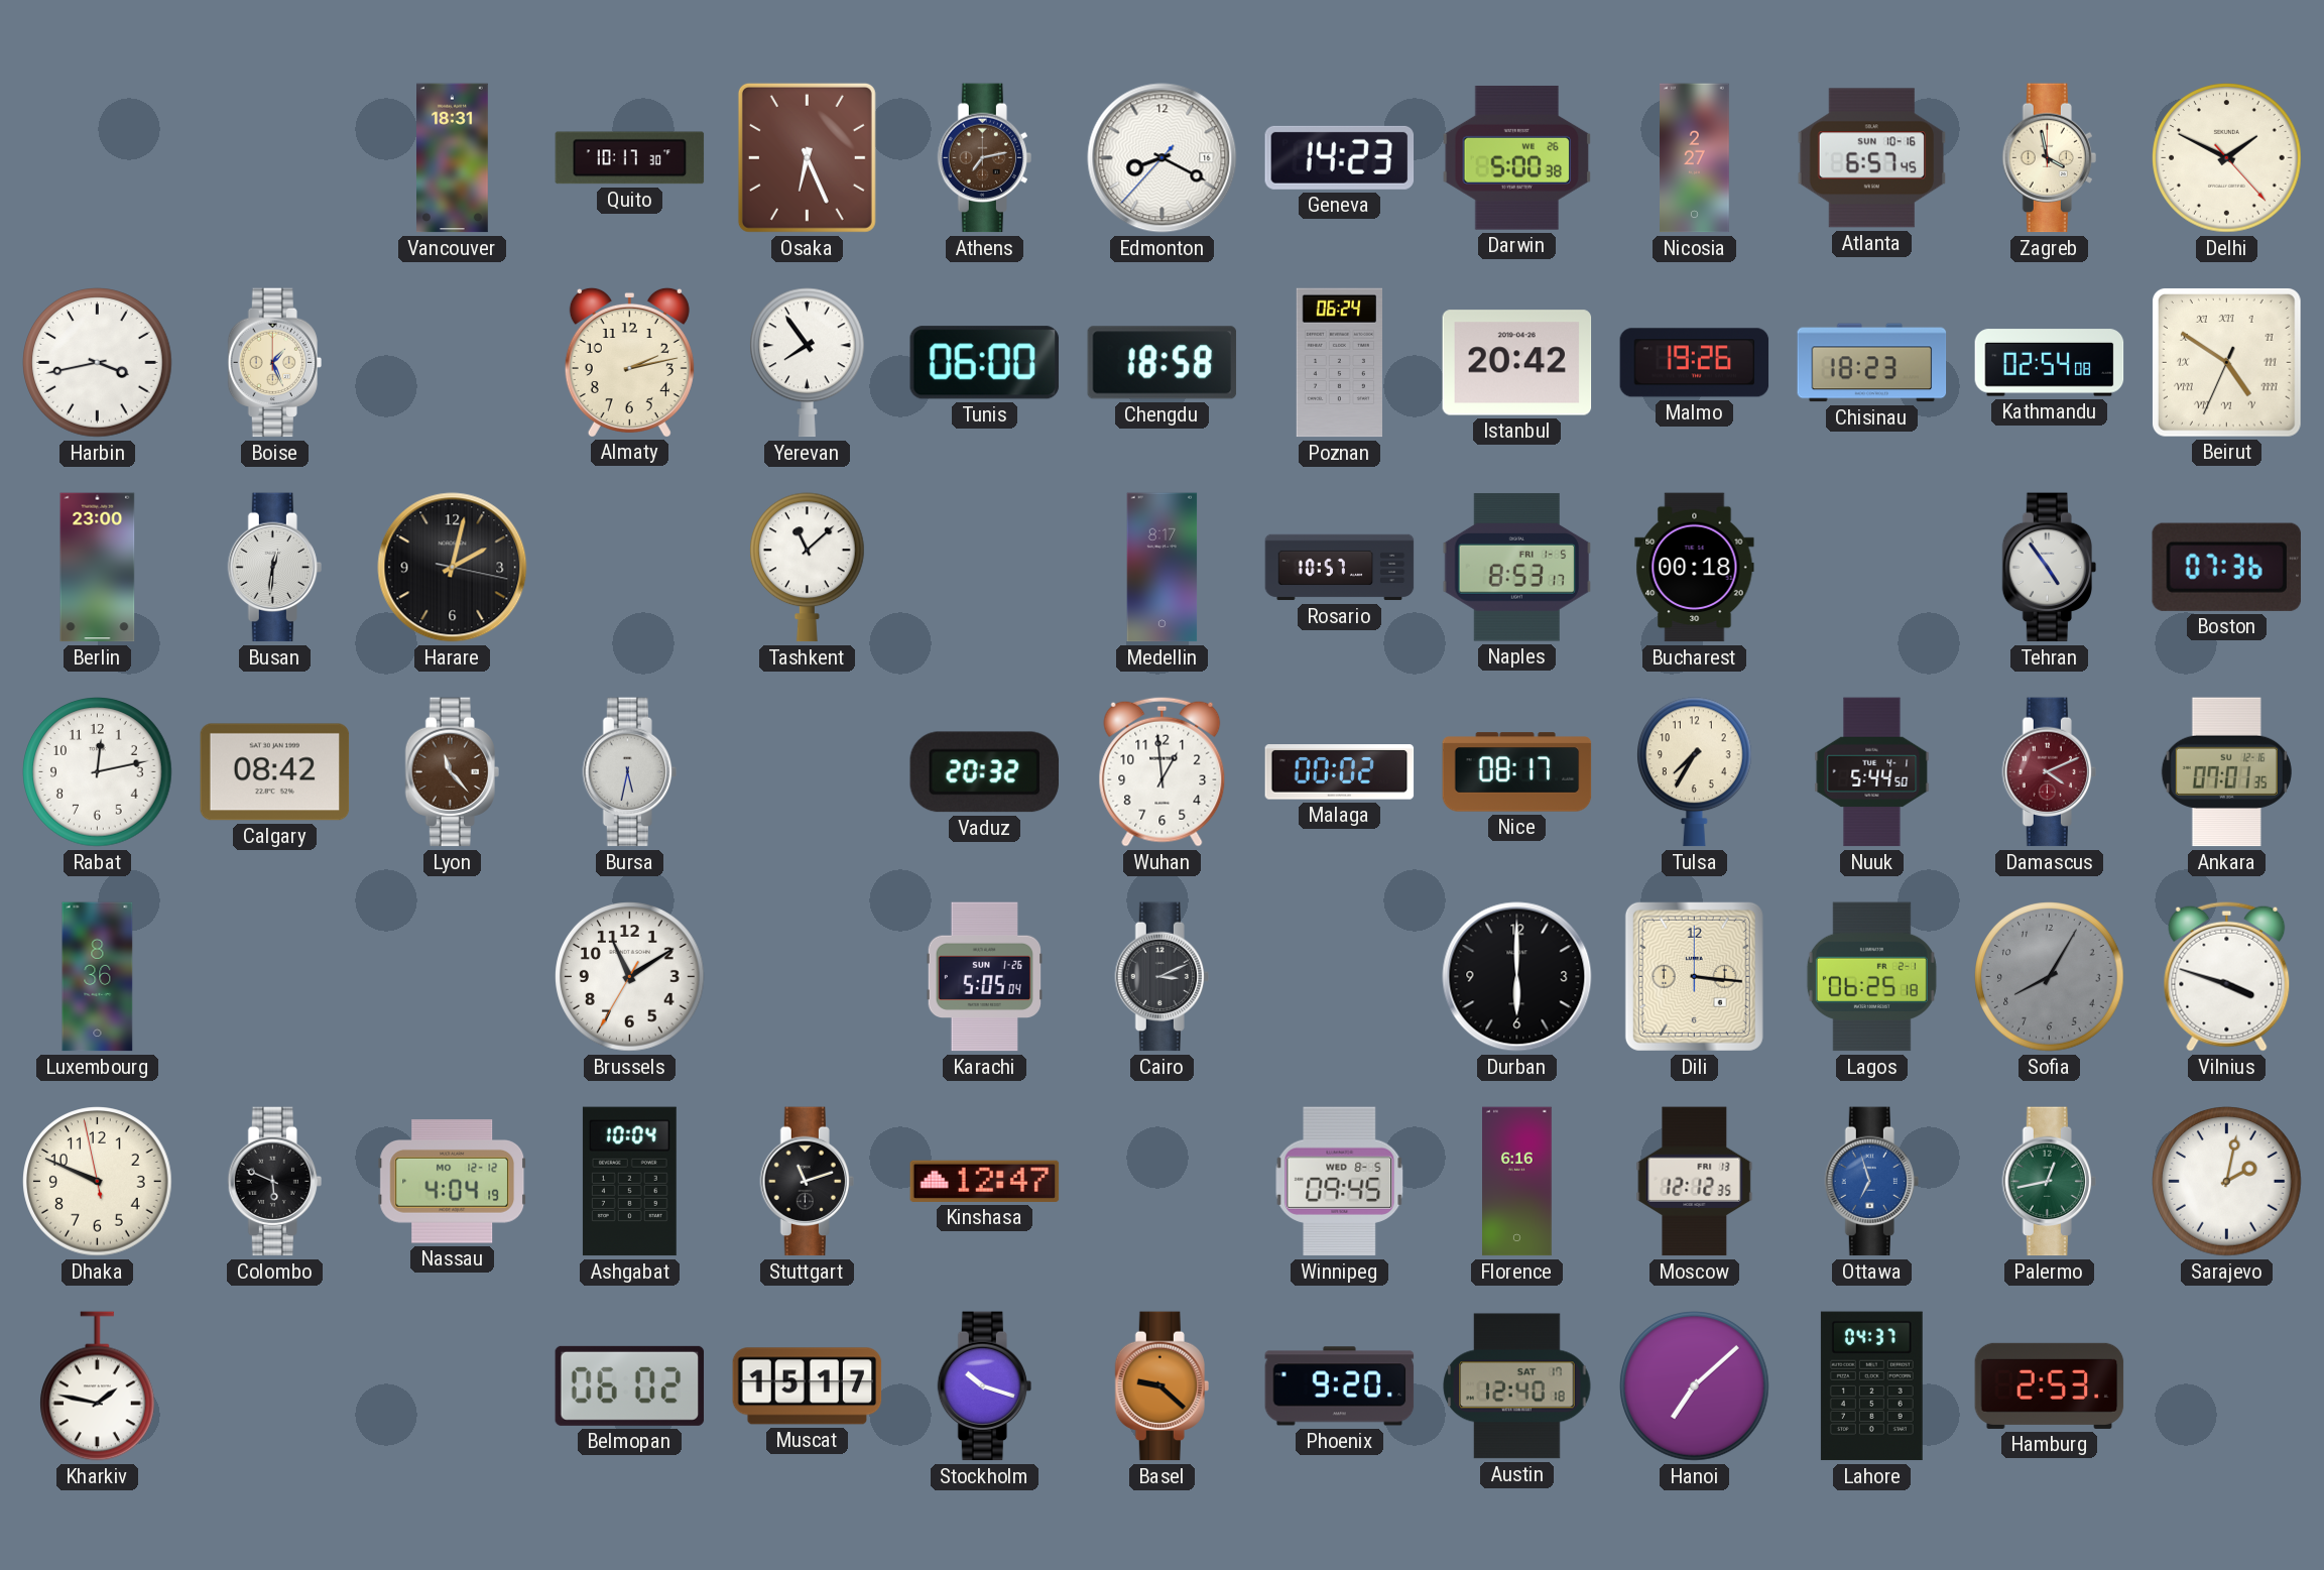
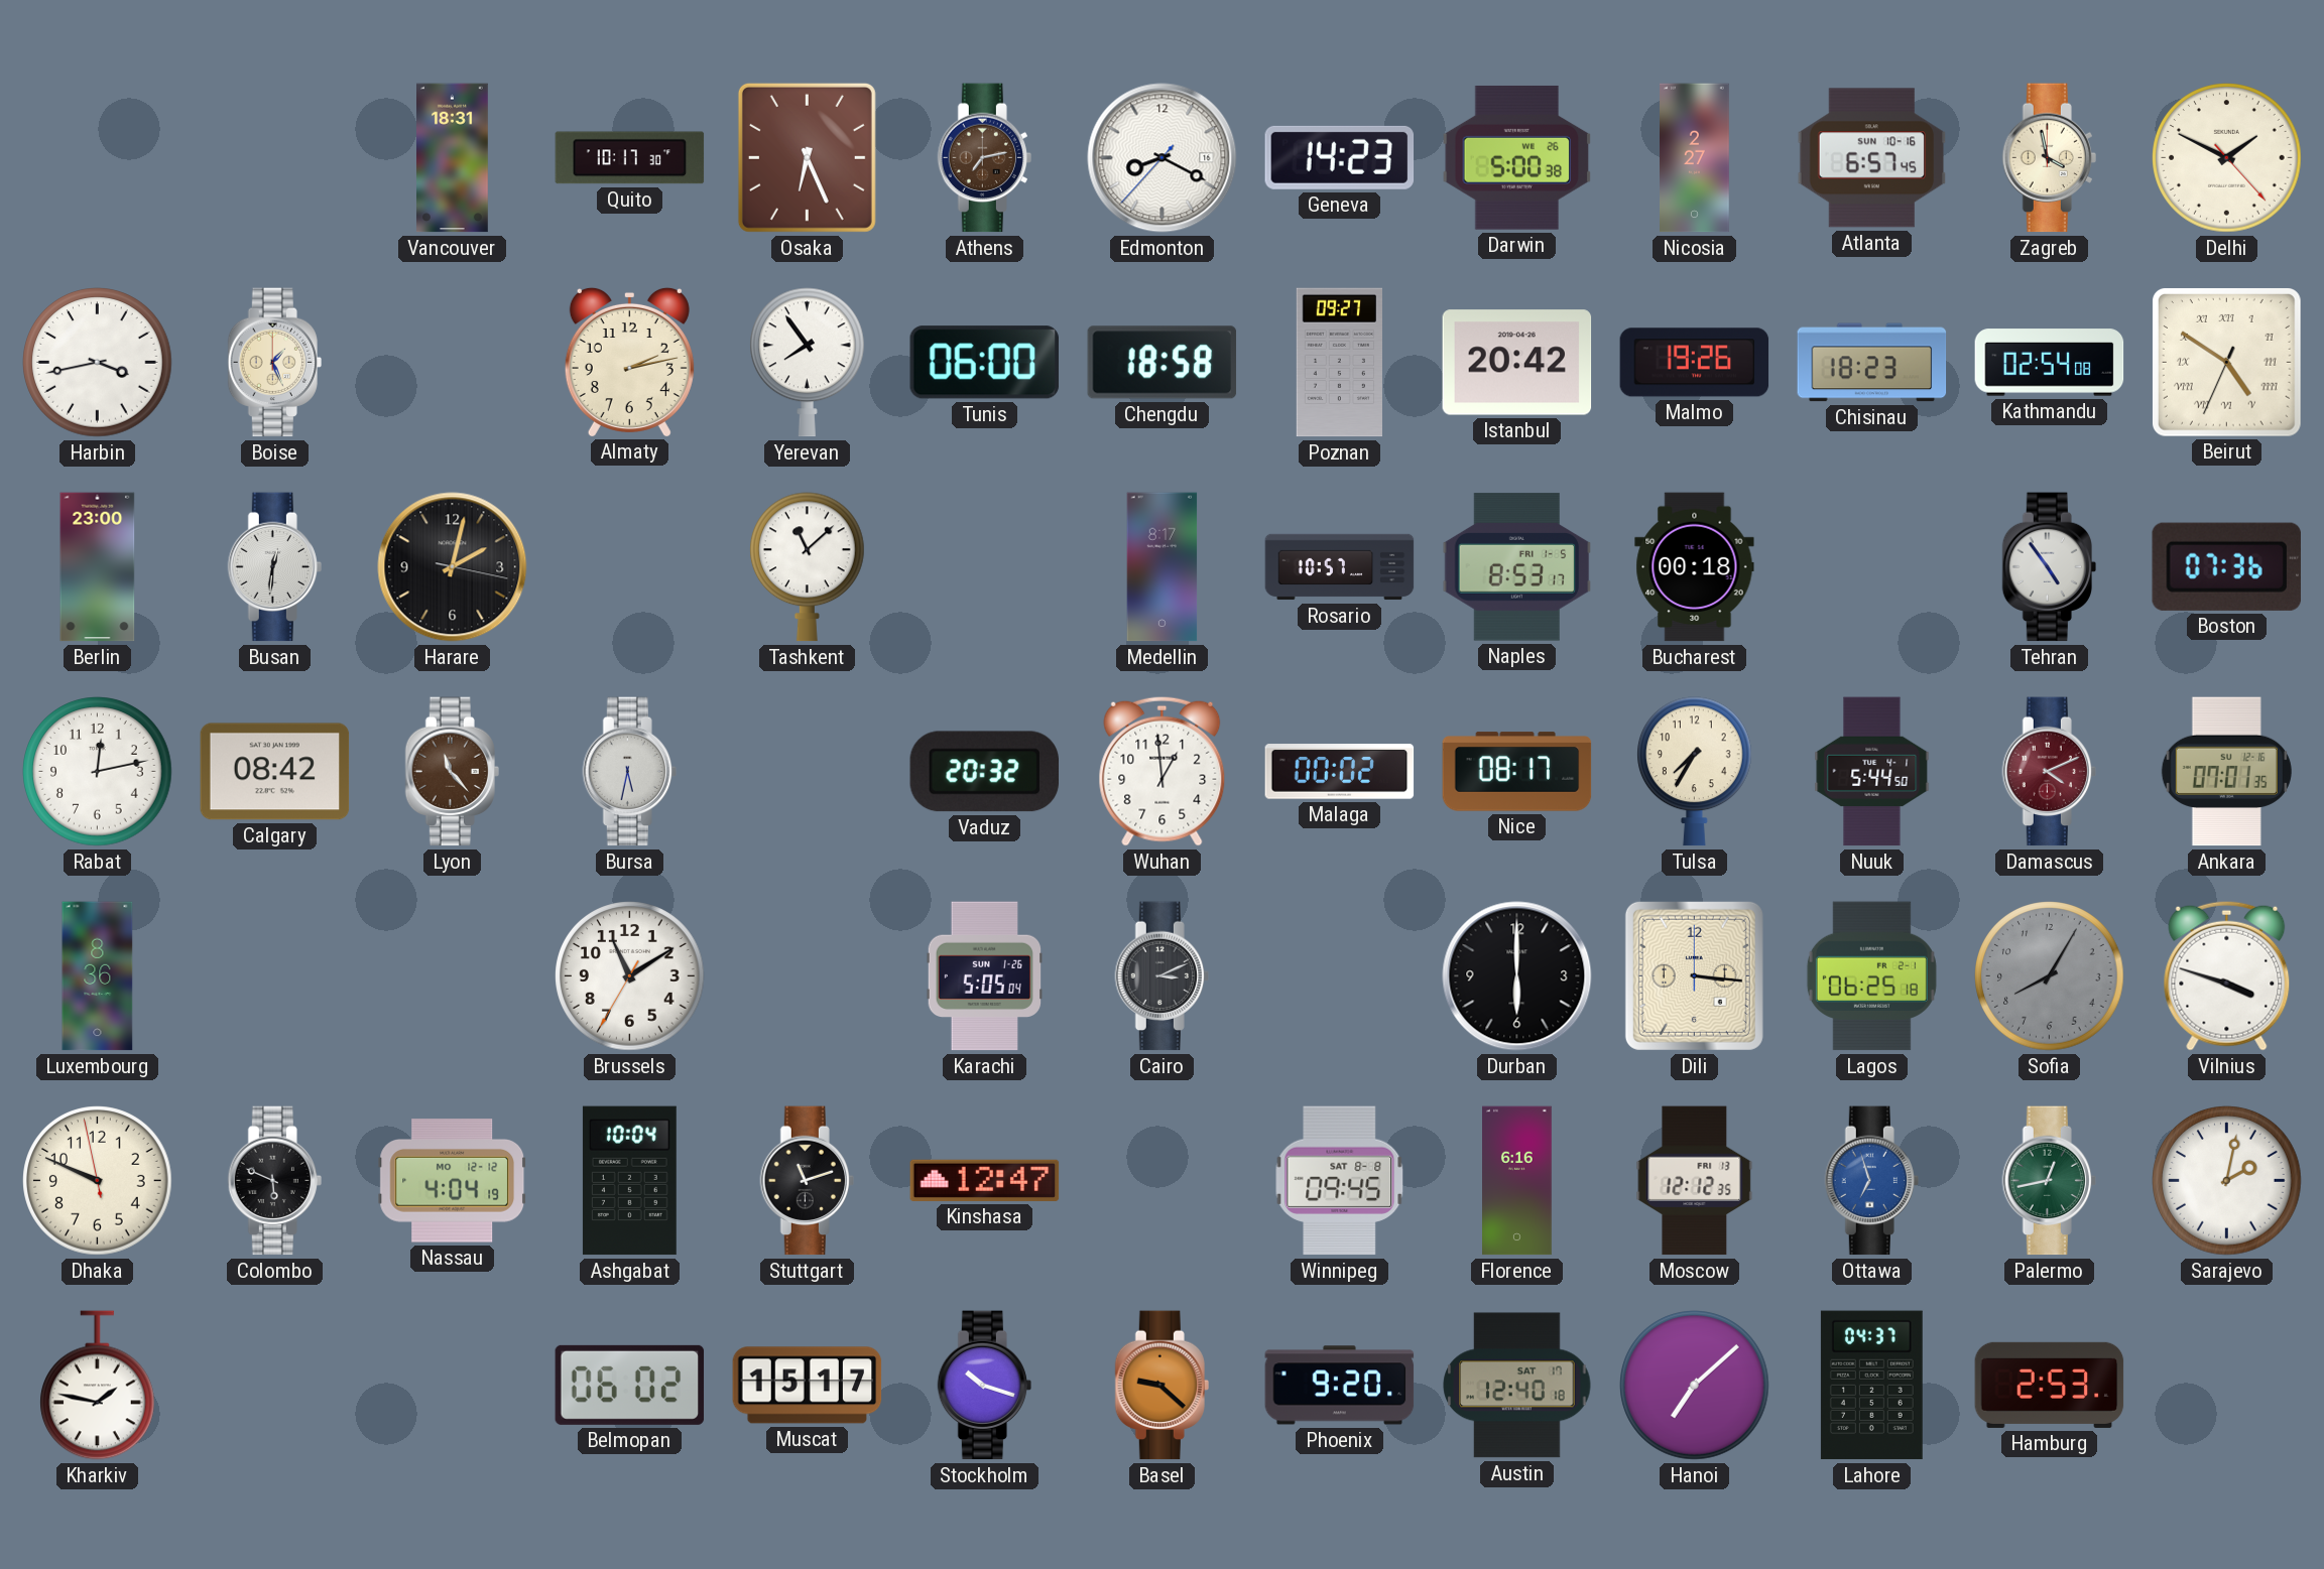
Poznan: 06:24 -> 09:27 (1339, 363)
Winnipeg date: WED 8-5 -> SAT 8-8 (1340, 1181)
